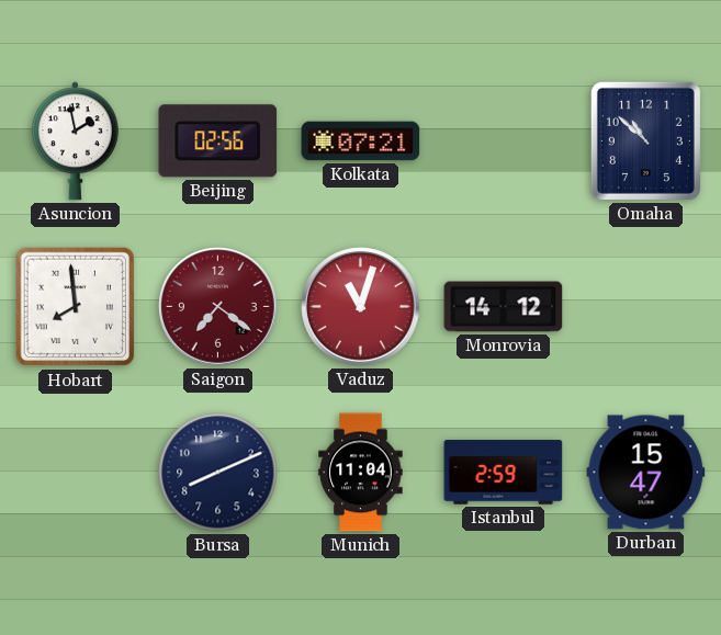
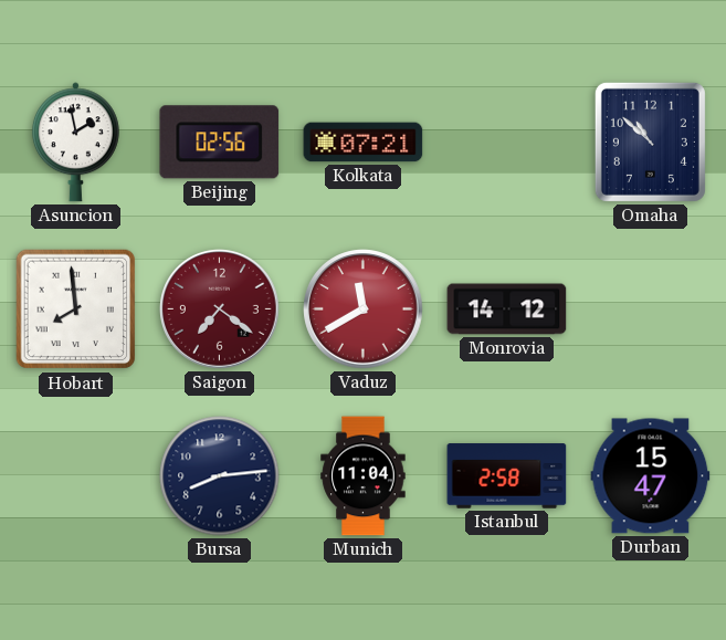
Vaduz: 11:03 -> 11:40 (364, 309)
Bursa: 8:11 -> 8:14 (220, 476)
Istanbul: 2:59 -> 2:58 (507, 476)
